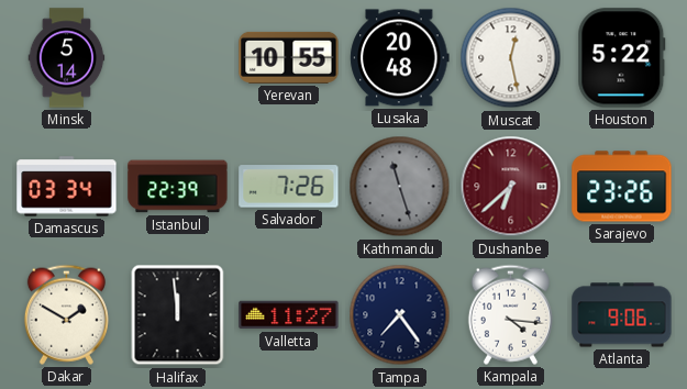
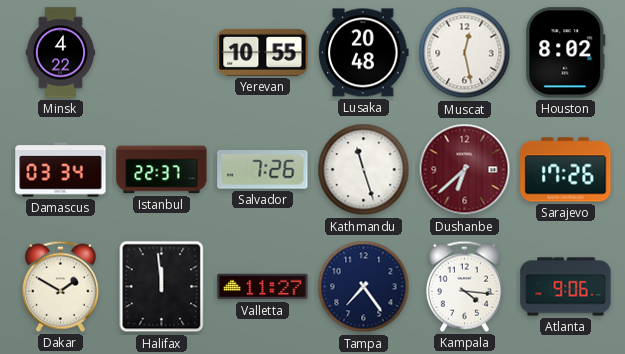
Minsk: 5:14 -> 4:22 (61, 53)
Houston: 5:22 -> 8:02 (566, 53)
Istanbul: 22:39 -> 22:37 (162, 170)
Kathmandu dial: grey -> white (364, 170)
Sarajevo: 23:26 -> 17:26 (566, 170)
